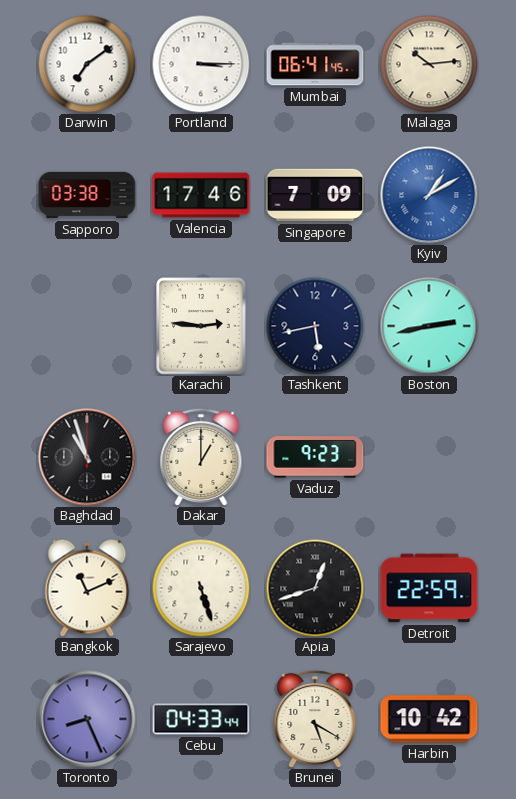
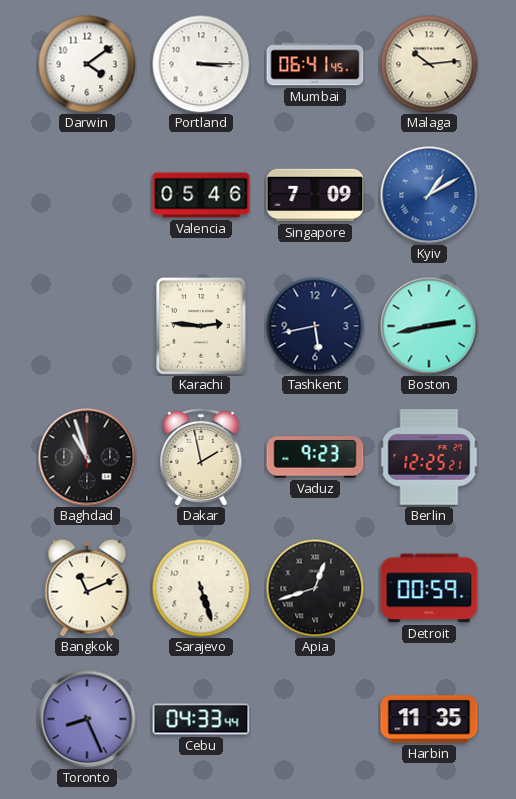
Darwin: 7:09 -> 4:09 (87, 64)
Sapporo: 03:38 -> none (87, 195)
Valencia: 17:46 -> 05:46 (201, 195)
Dakar: 1:00 -> 1:58 (201, 457)
Berlin: none -> 12:25 (429, 457)
Detroit: 22:59 -> 00:59 (429, 588)
Brunei: 5:20 -> none (315, 719)
Harbin: 10:42 -> 11:35 (429, 719)
